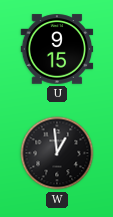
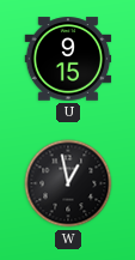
W: 12:59 -> 12:58 (68, 183)
